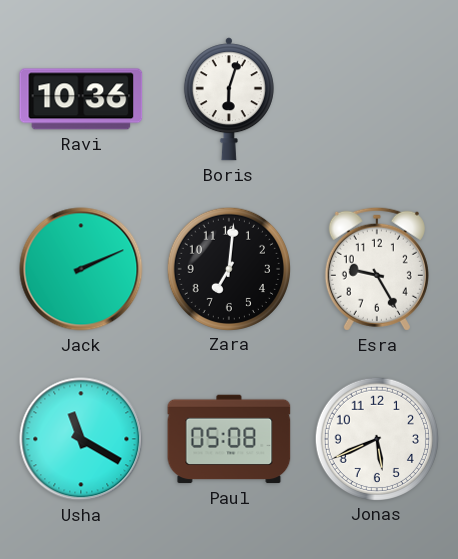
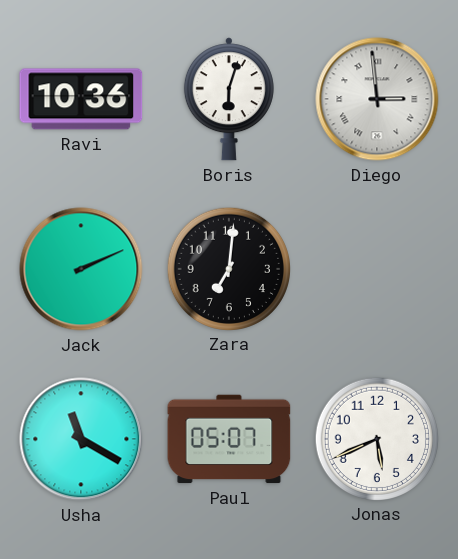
Diego: none -> 2:59 (377, 99)
Esra: 9:25 -> none (377, 269)
Paul: 05:08 -> 05:07 (229, 439)
